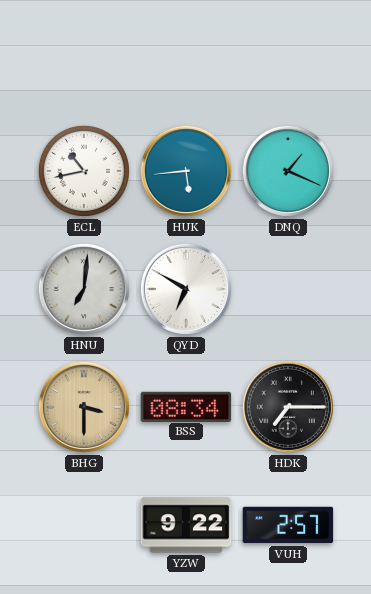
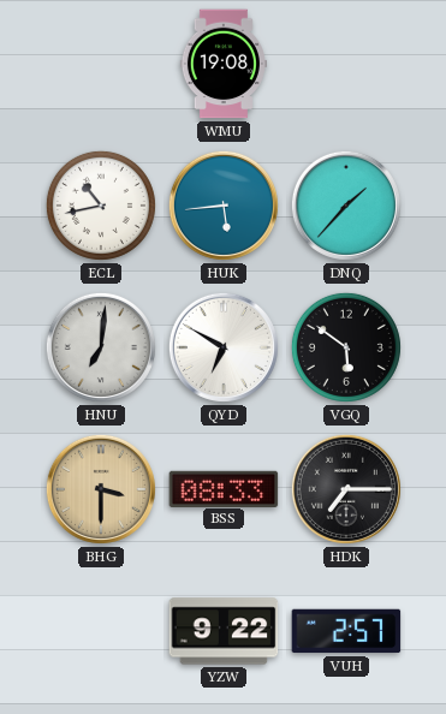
WMU: none -> 19:08 (224, 64)
DNQ: 1:19 -> 1:37 (346, 206)
VGQ: none -> 5:51 (346, 347)
BSS: 08:34 -> 08:33 (224, 488)
